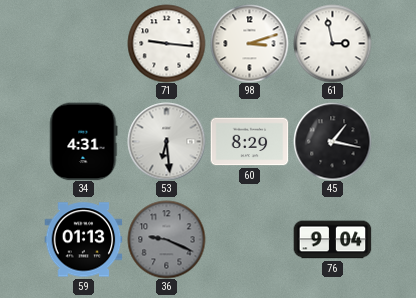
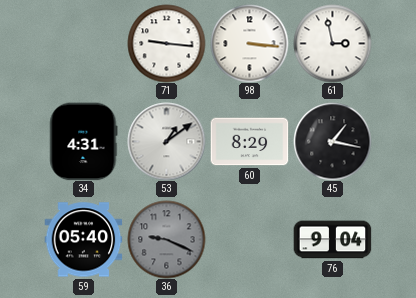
98: 3:12 -> 3:16 (249, 43)
53: 6:29 -> 1:09 (166, 141)
59: 01:13 -> 05:40 (83, 240)
